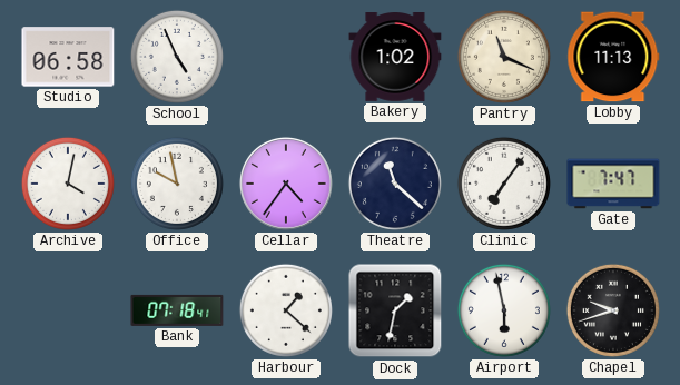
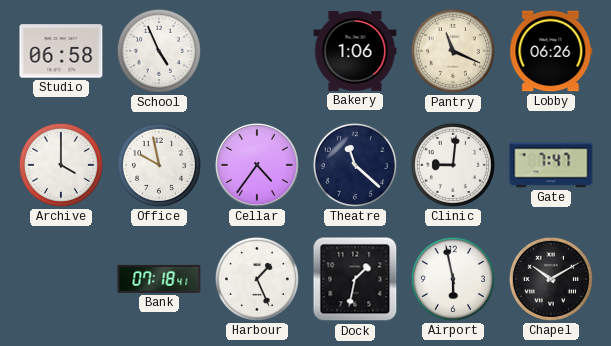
Bakery: 1:02 -> 1:06 (355, 52)
Lobby: 11:13 -> 06:26 (551, 51)
Archive: 4:02 -> 4:00 (61, 165)
Clinic: 7:06 -> 9:01 (453, 165)
Harbour: 1:22 -> 1:26 (257, 279)
Chapel: 9:42 -> 10:10 (551, 279)
